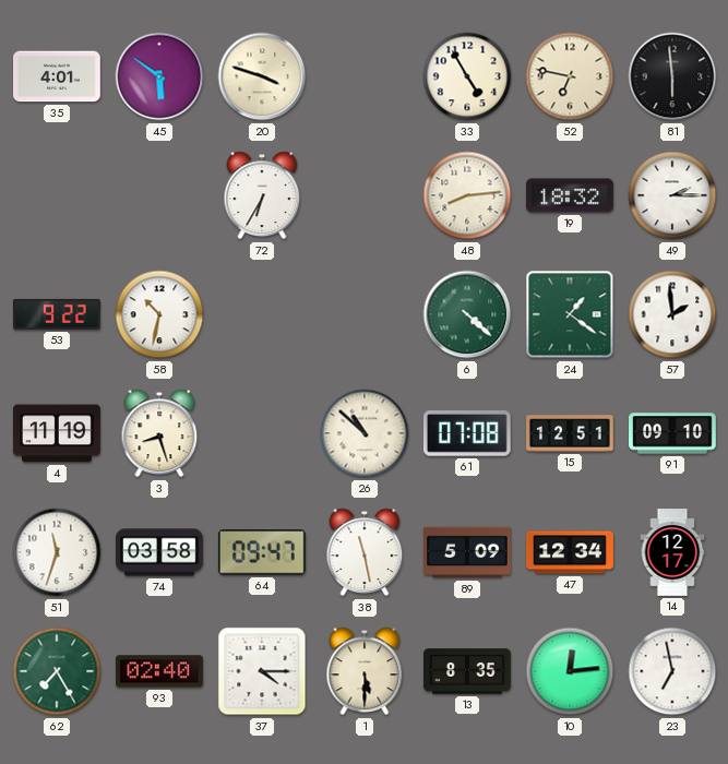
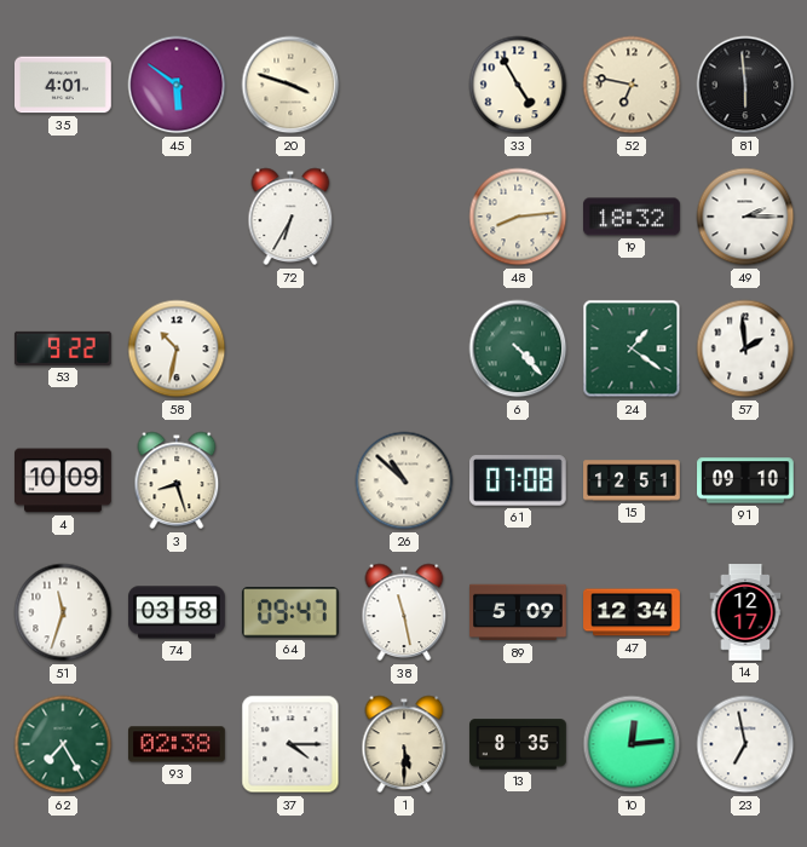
6: 4:22 -> 4:23 (518, 348)
4: 11:19 -> 10:09 (64, 480)
93: 02:40 -> 02:38 (178, 744)
